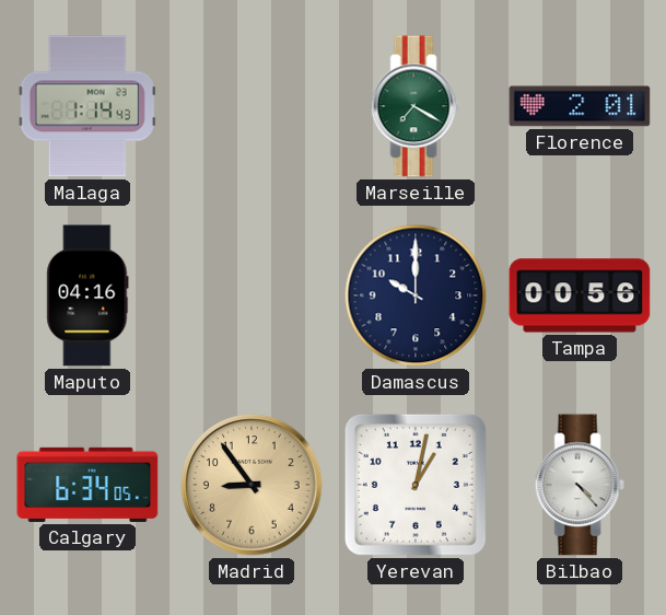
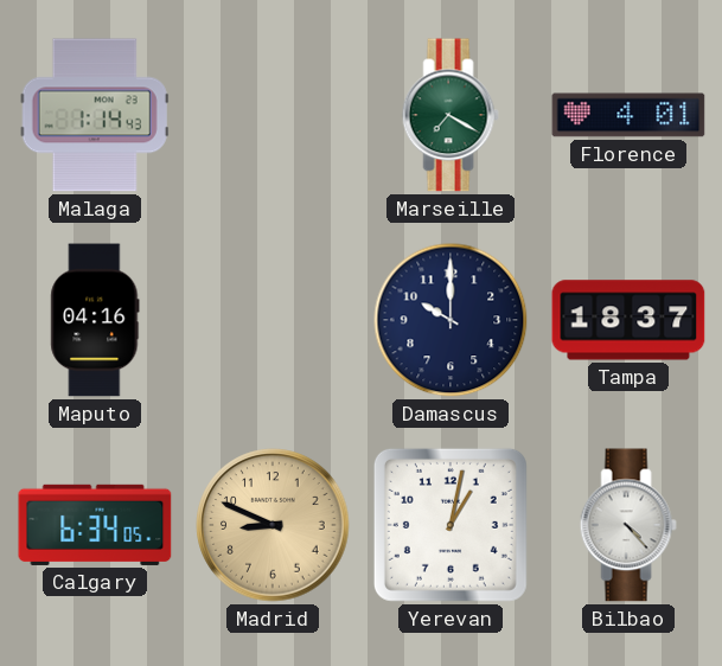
Florence: 2:01 -> 4:01 (628, 115)
Tampa: 00:56 -> 18:37 (628, 320)
Madrid: 8:54 -> 8:49 (273, 525)
